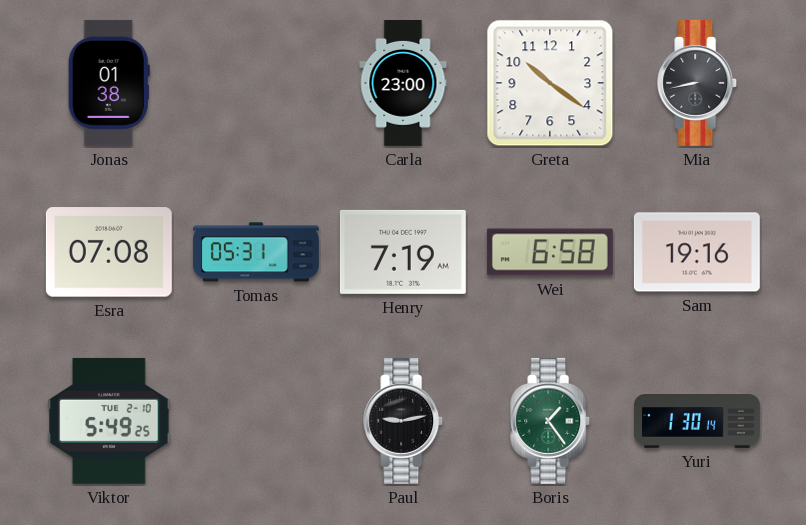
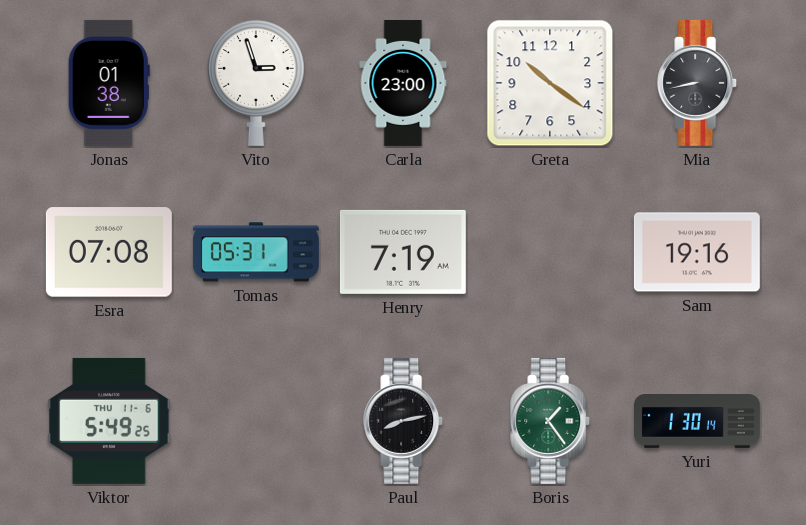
Vito: none -> 2:57 (257, 83)
Wei: 6:58 -> none (550, 252)
Viktor date: TUE 2-10 -> THU 11-6 (109, 421)
Paul: 9:13 -> 8:13 (404, 421)
